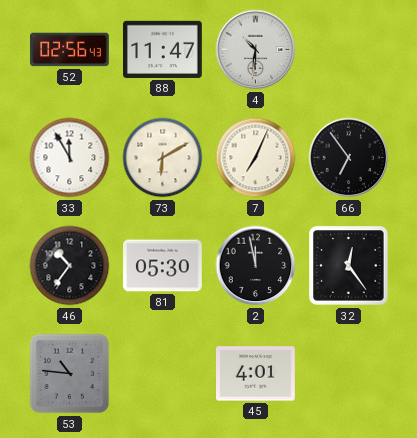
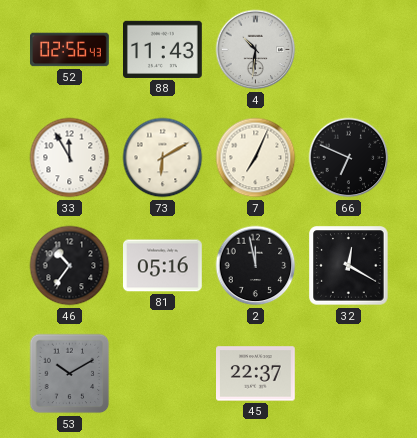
88: 11:47 -> 11:43 (163, 49)
66: 6:54 -> 6:49 (349, 158)
81: 05:30 -> 05:16 (163, 266)
32: 12:24 -> 12:20 (349, 266)
53: 10:46 -> 10:10 (70, 374)
45: 4:01 -> 22:37 (256, 374)
